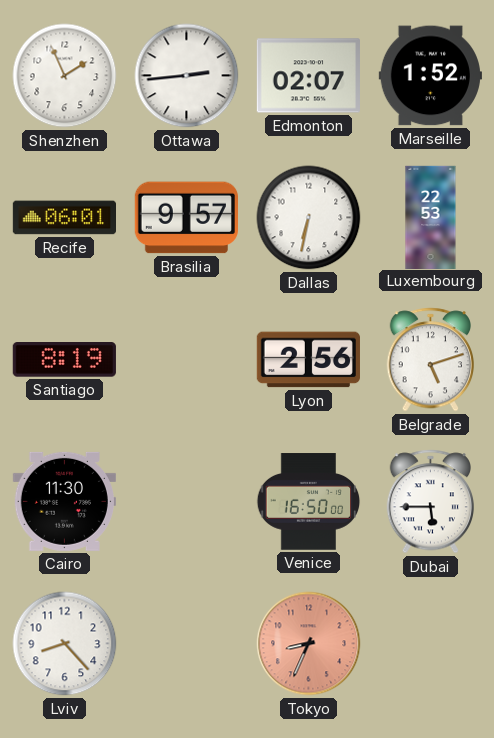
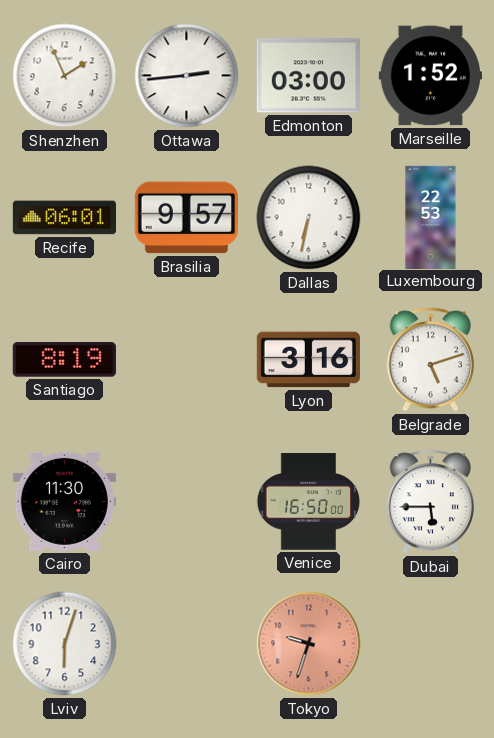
Edmonton: 02:07 -> 03:00 (308, 76)
Lyon: 2:56 -> 3:16 (308, 360)
Lviv: 8:23 -> 6:03 (65, 644)
Tokyo: 8:34 -> 9:33 (309, 644)
